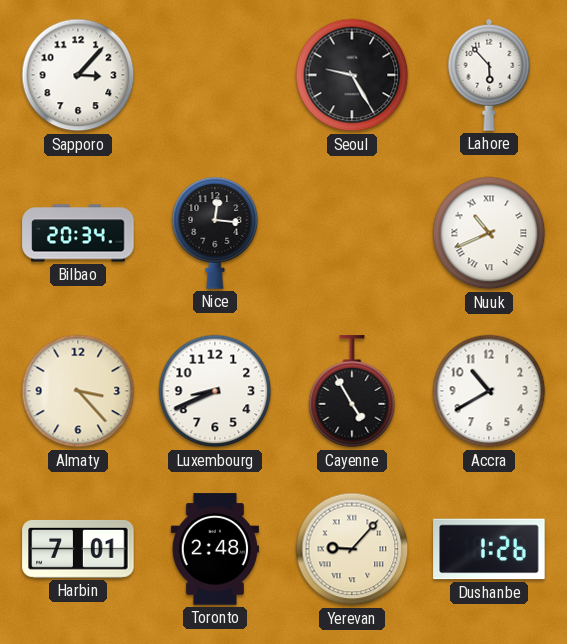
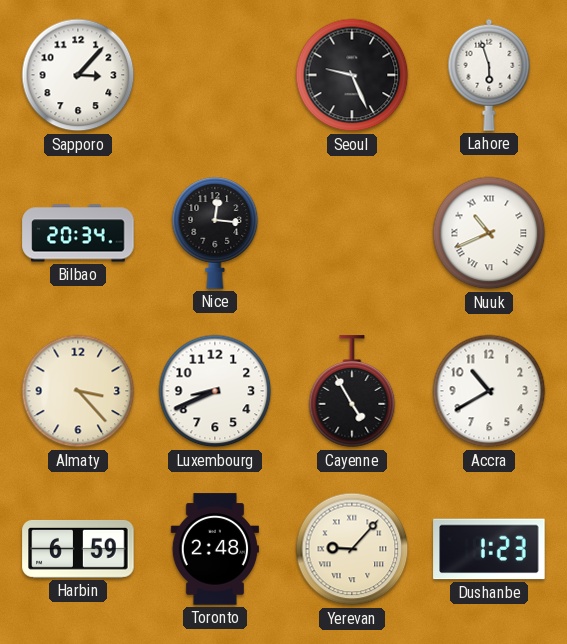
Seoul: 9:25 -> 9:26 (352, 75)
Lahore: 5:53 -> 5:57 (489, 75)
Harbin: 7:01 -> 6:59 (78, 549)
Dushanbe: 1:26 -> 1:23 (489, 549)
